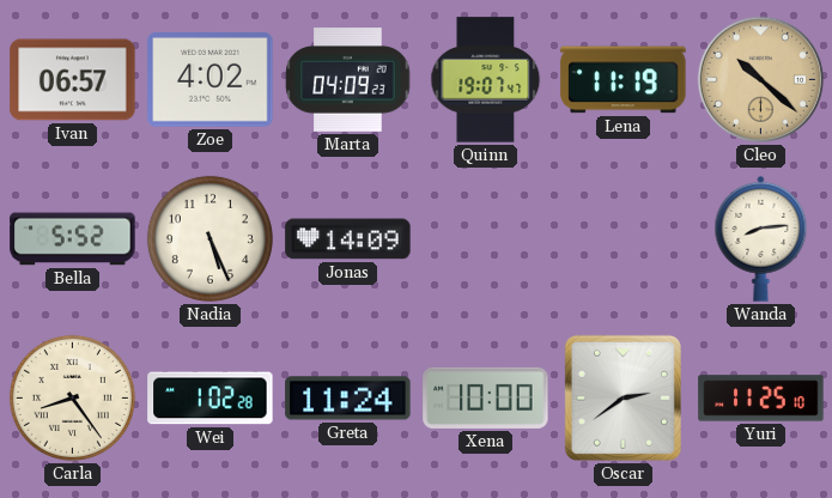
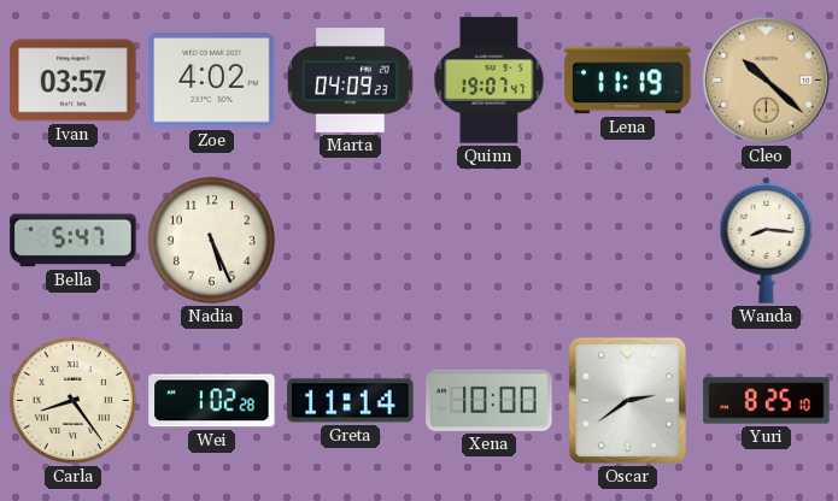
Ivan: 06:57 -> 03:57 (74, 81)
Bella: 5:52 -> 5:47 (74, 241)
Jonas: 14:09 -> none (348, 239)
Wanda: 8:14 -> 8:16 (767, 240)
Greta: 11:24 -> 11:14 (351, 401)
Yuri: 11:25 -> 8:25 (767, 401)
